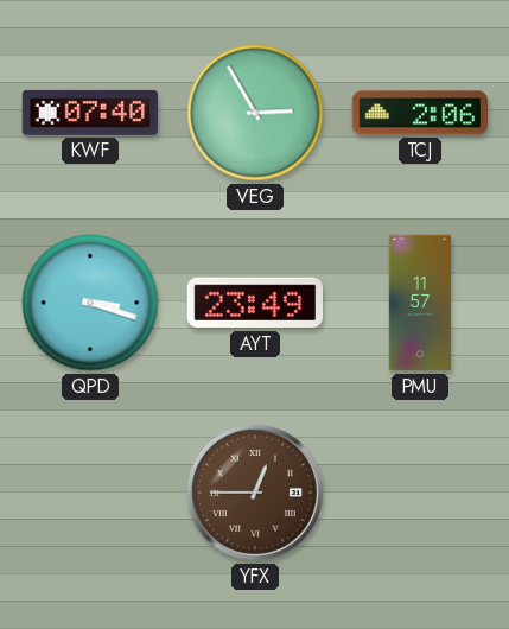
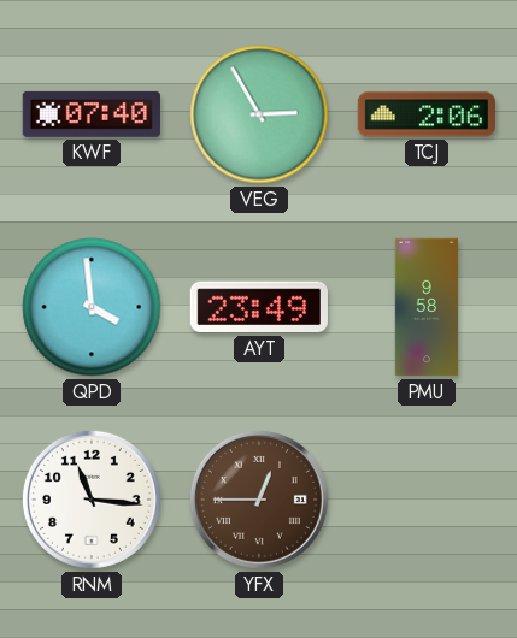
QPD: 3:18 -> 3:59 (92, 307)
PMU: 11:57 -> 9:58 (425, 307)
RNM: none -> 11:16 (92, 500)
